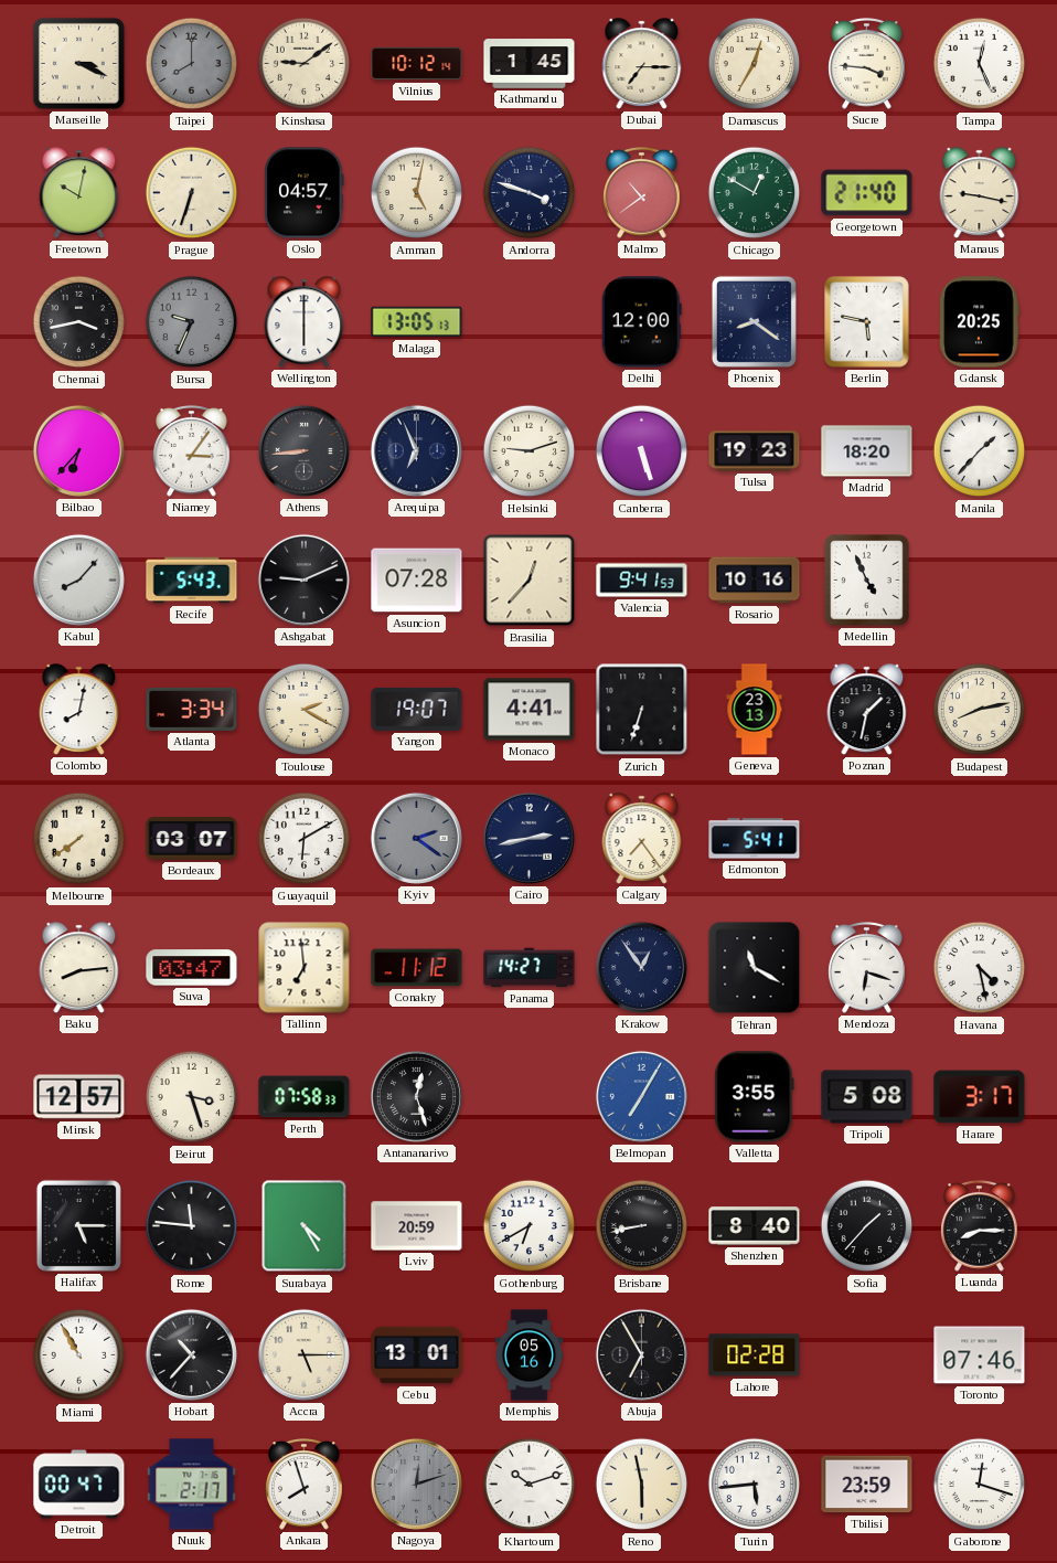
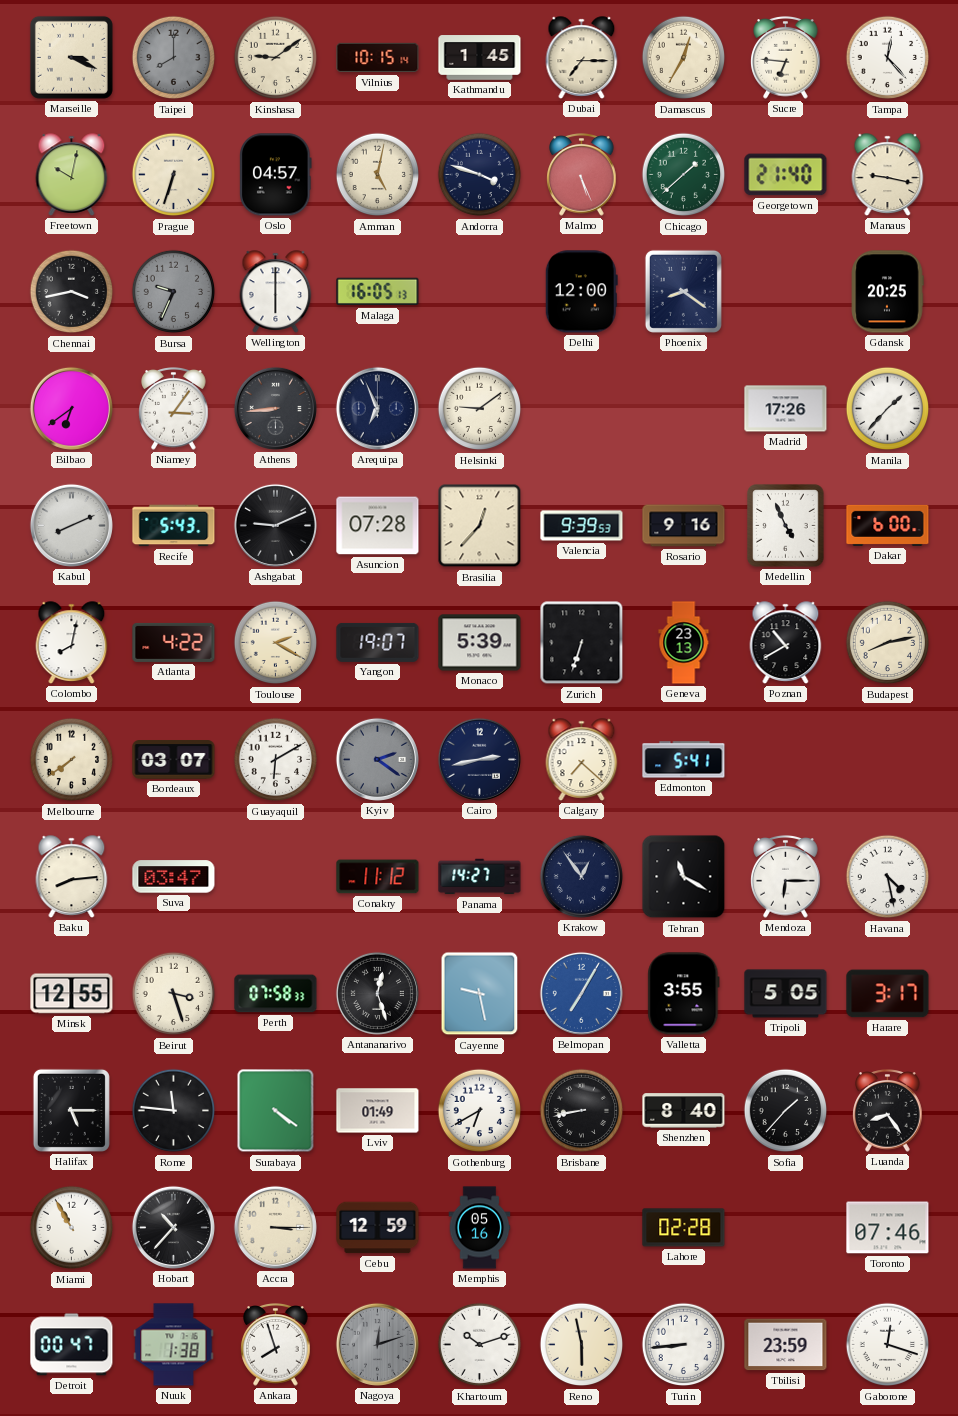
Vilnius: 10:12 -> 10:15 (378, 58)
Sucre: 3:46 -> 6:46 (786, 58)
Tampa: 12:26 -> 12:23 (888, 58)
Malmo: 10:39 -> 5:26 (582, 175)
Chicago: 12:50 -> 1:38 (684, 175)
Malaga: 13:05 -> 16:05 (378, 292)
Berlin: 5:47 -> none (867, 322)
Bilbao: 6:37 -> 6:39 (71, 408)
Helsinki: 9:12 -> 9:09 (480, 409)
Canberra: 5:27 -> none (642, 451)
Tulsa: 19:23 -> none (755, 451)
Madrid: 18:20 -> 17:26 (786, 409)
Kabul: 8:07 -> 8:11 (71, 525)
Valencia: 9:41 -> 9:39 (582, 526)
Rosario: 10:16 -> 9:16 (684, 526)
Dakar: none -> 6:00 (888, 525)
Atlanta: 3:34 -> 4:22 (174, 642)
Monaco: 4:41 -> 5:39 (480, 643)
Poznan: 1:32 -> 10:40 (786, 643)
Calgary: 7:24 -> 7:22 (582, 760)
Tallinn: 6:59 -> none (305, 968)
Mendoza: 6:18 -> 6:15 (786, 877)
Minsk: 12:57 -> 12:55 (72, 994)
Cayenne: none -> 9:28 (480, 994)
Tripoli: 5:08 -> 5:05 (786, 994)
Surabaya: 4:25 -> 4:21 (276, 1111)
Lviv: 20:59 -> 01:49 (378, 1111)
Luanda: 8:15 -> 8:24 (888, 1111)
Accra: 5:15 -> 3:15 (275, 1227)
Cebu: 13:01 -> 12:59 (378, 1228)
Abuja: 6:55 -> none (641, 1354)
Nuuk: 2:17 -> 1:38 (174, 1345)
Turin: 5:44 -> 8:44 (684, 1345)
